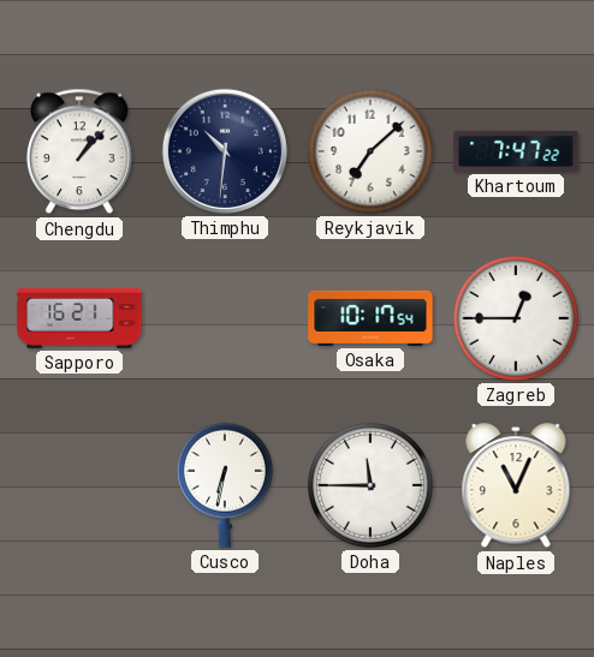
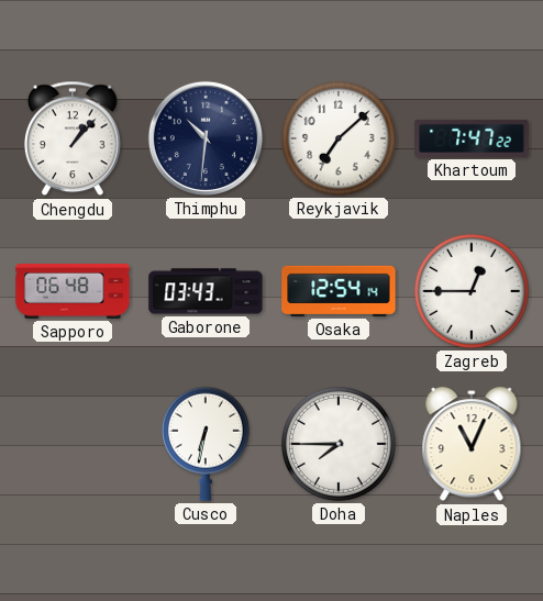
Sapporo: 16:21 -> 06:48 (73, 291)
Gaborone: none -> 03:43 (206, 291)
Osaka: 10:17 -> 12:54 (339, 291)
Doha: 11:45 -> 7:45 (339, 444)
